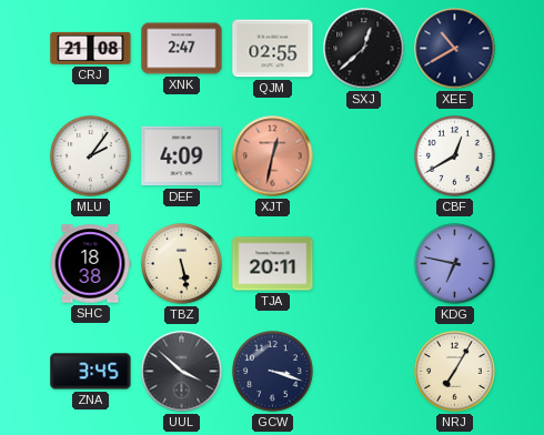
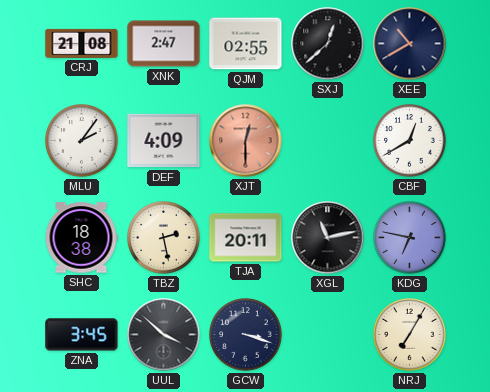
XJT: 12:32 -> 12:30 (246, 141)
TBZ: 5:28 -> 2:28 (164, 238)
XGL: none -> 11:13 (328, 238)
